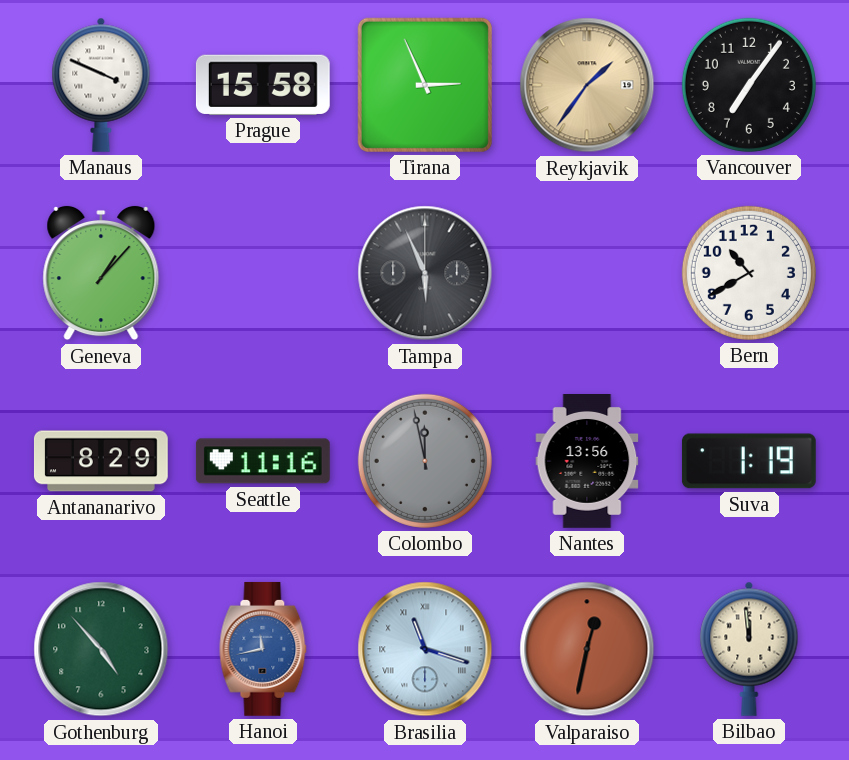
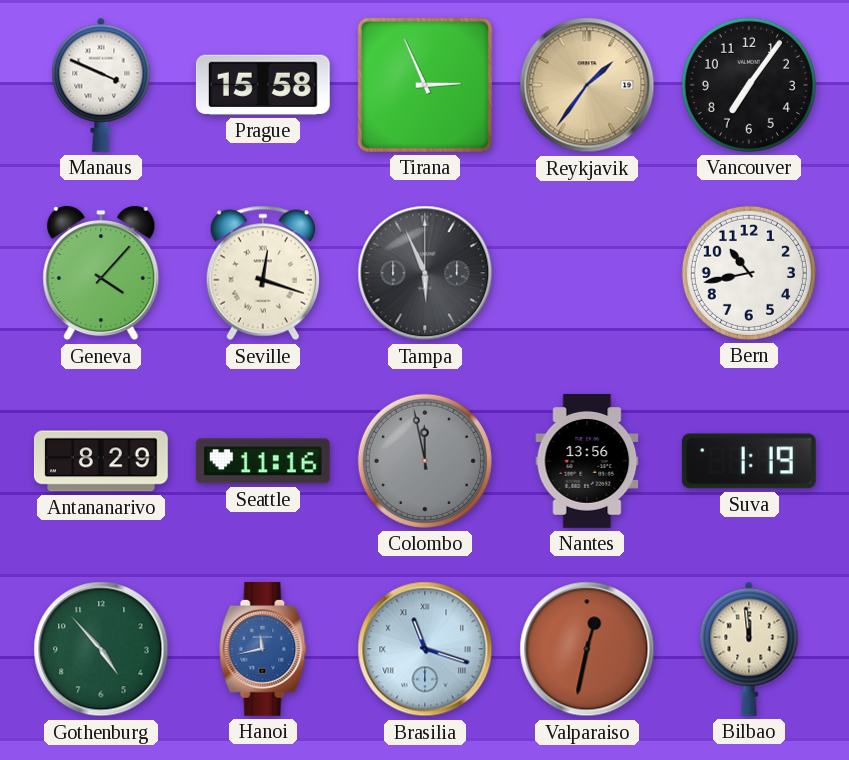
Geneva: 1:07 -> 4:07 (101, 273)
Seville: none -> 12:18 (263, 273)
Bern: 10:40 -> 10:43 (749, 273)
